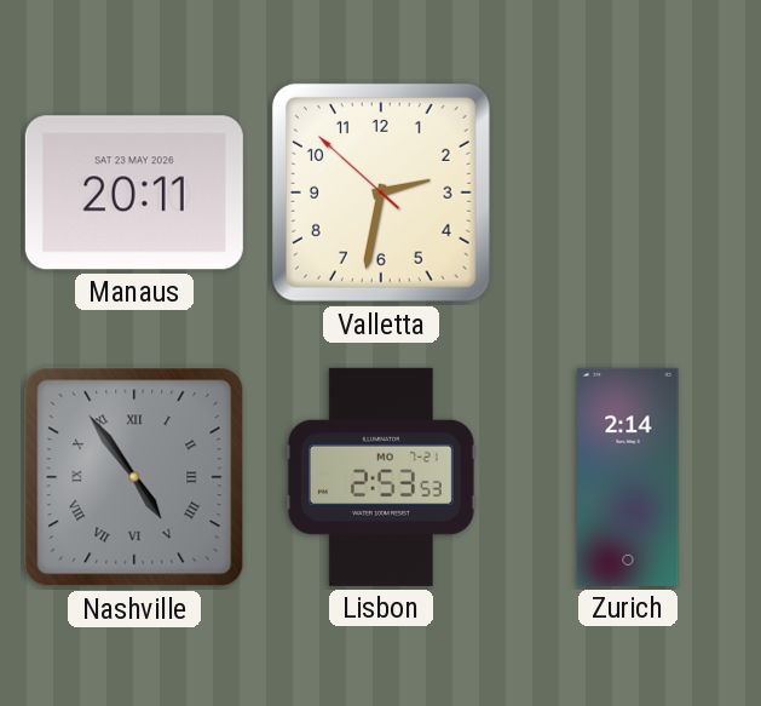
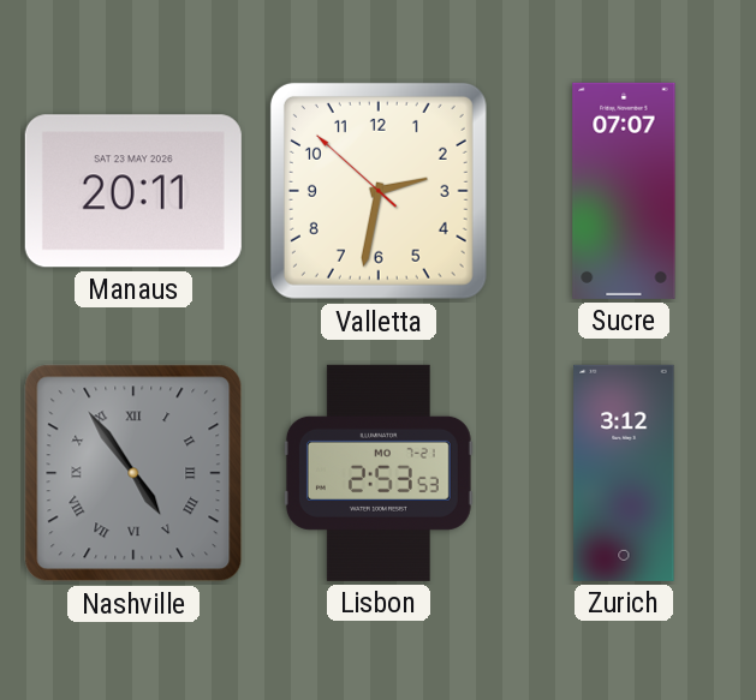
Sucre: none -> 07:07 (624, 191)
Zurich: 2:14 -> 3:12 (624, 473)
